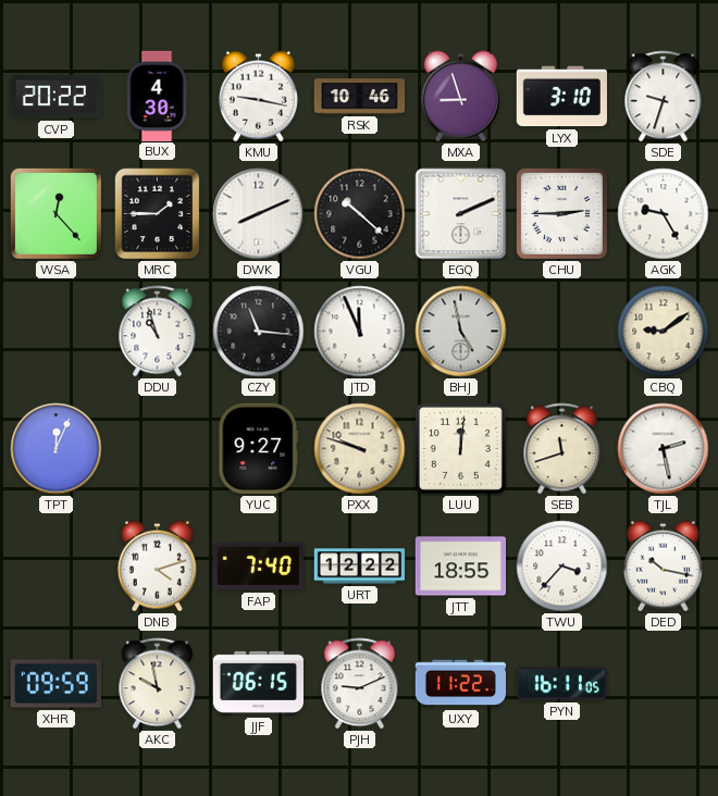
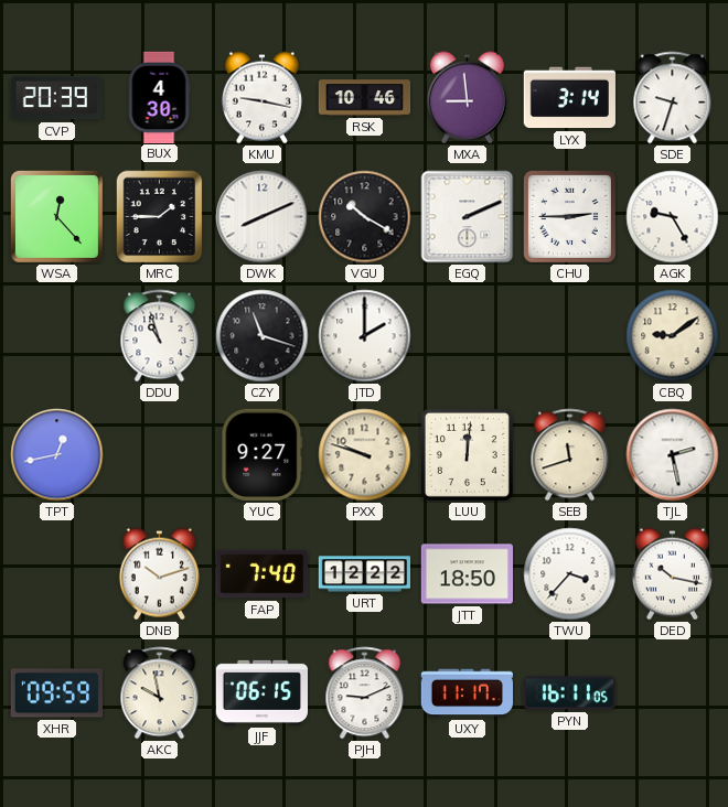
CVP: 20:22 -> 20:39 (56, 98)
MXA: 8:57 -> 8:59 (467, 98)
LYX: 3:10 -> 3:14 (569, 98)
VGU: 10:22 -> 10:20 (365, 217)
CZY: 11:16 -> 11:18 (263, 336)
JTD: 11:56 -> 2:00 (365, 336)
BHJ: 4:58 -> none (461, 332)
TPT: 12:04 -> 12:43 (57, 455)
DNB: 4:12 -> 10:12 (159, 574)
JTT: 18:55 -> 18:50 (467, 574)
UXY: 11:22 -> 11:17 (467, 693)
